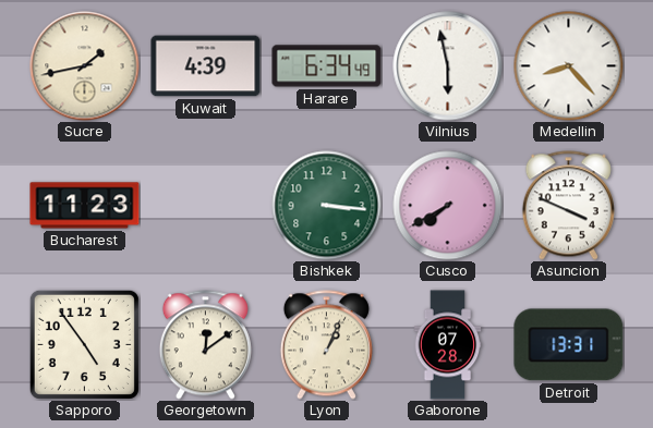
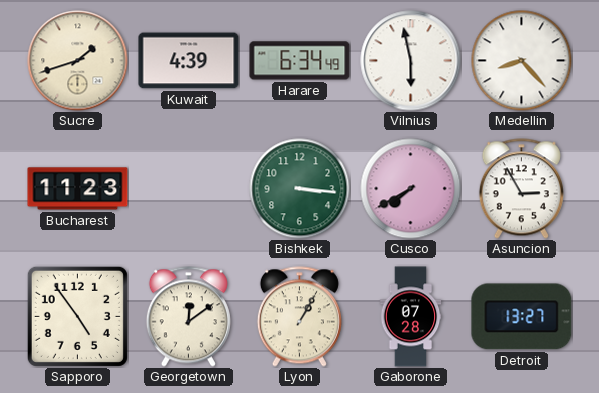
Sucre: 1:43 -> 1:42 (78, 61)
Asuncion: 3:49 -> 2:55 (521, 189)
Lyon: 1:04 -> 1:05 (299, 317)
Detroit: 13:31 -> 13:27 (522, 317)
